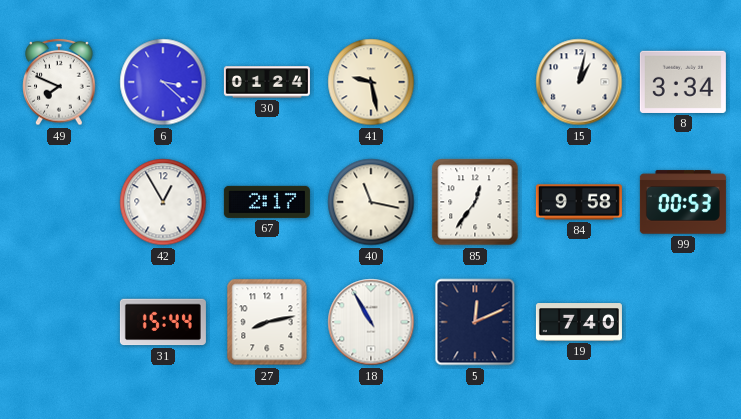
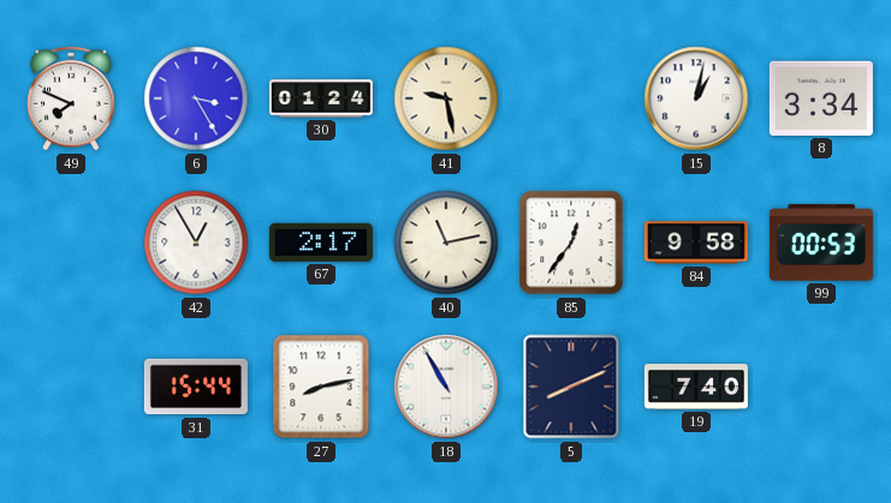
6: 3:22 -> 3:25 (196, 98)
40: 11:17 -> 11:13 (446, 242)
5: 12:11 -> 8:11 (571, 387)
